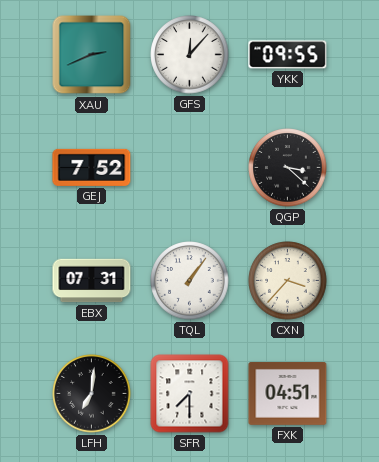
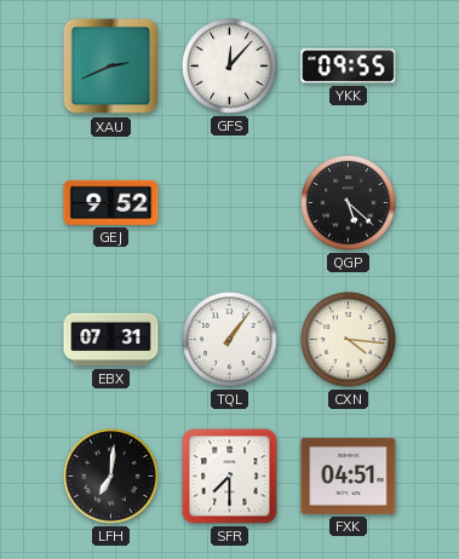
GEJ: 7:52 -> 9:52 (111, 202)
QGP: 3:22 -> 5:22 (349, 203)
CXN: 3:37 -> 4:16 (349, 340)
